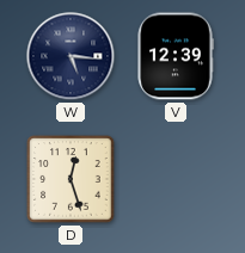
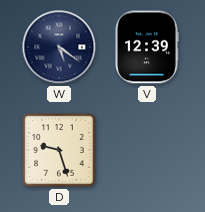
W: 5:16 -> 5:21 (59, 47)
D: 12:27 -> 9:27 (59, 150)
